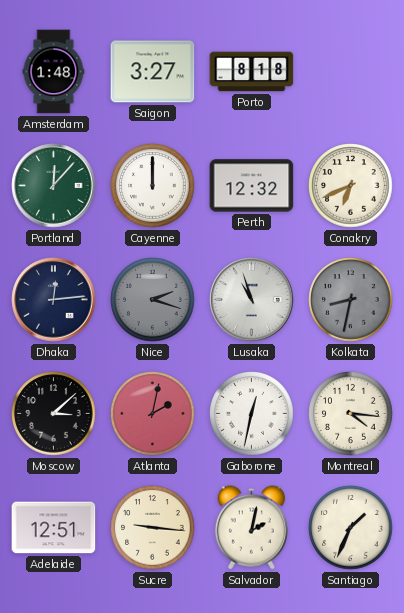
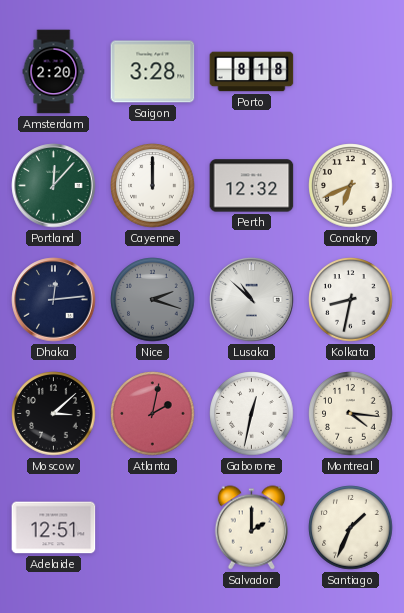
Amsterdam: 1:48 -> 2:20 (54, 72)
Saigon: 3:27 -> 3:28 (153, 72)
Lusaka: 10:57 -> 10:52 (252, 300)
Kolkata dial: grey -> white (351, 300)
Sucre: 9:16 -> none (153, 528)
Salvador: 2:02 -> 2:00 (252, 528)
